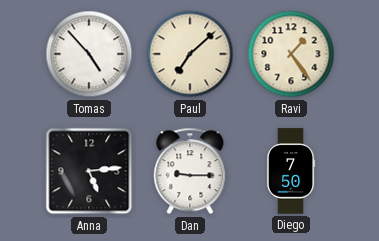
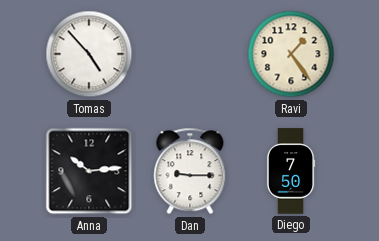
Paul: 7:08 -> none (190, 54)
Anna: 5:14 -> 10:14 (89, 171)
